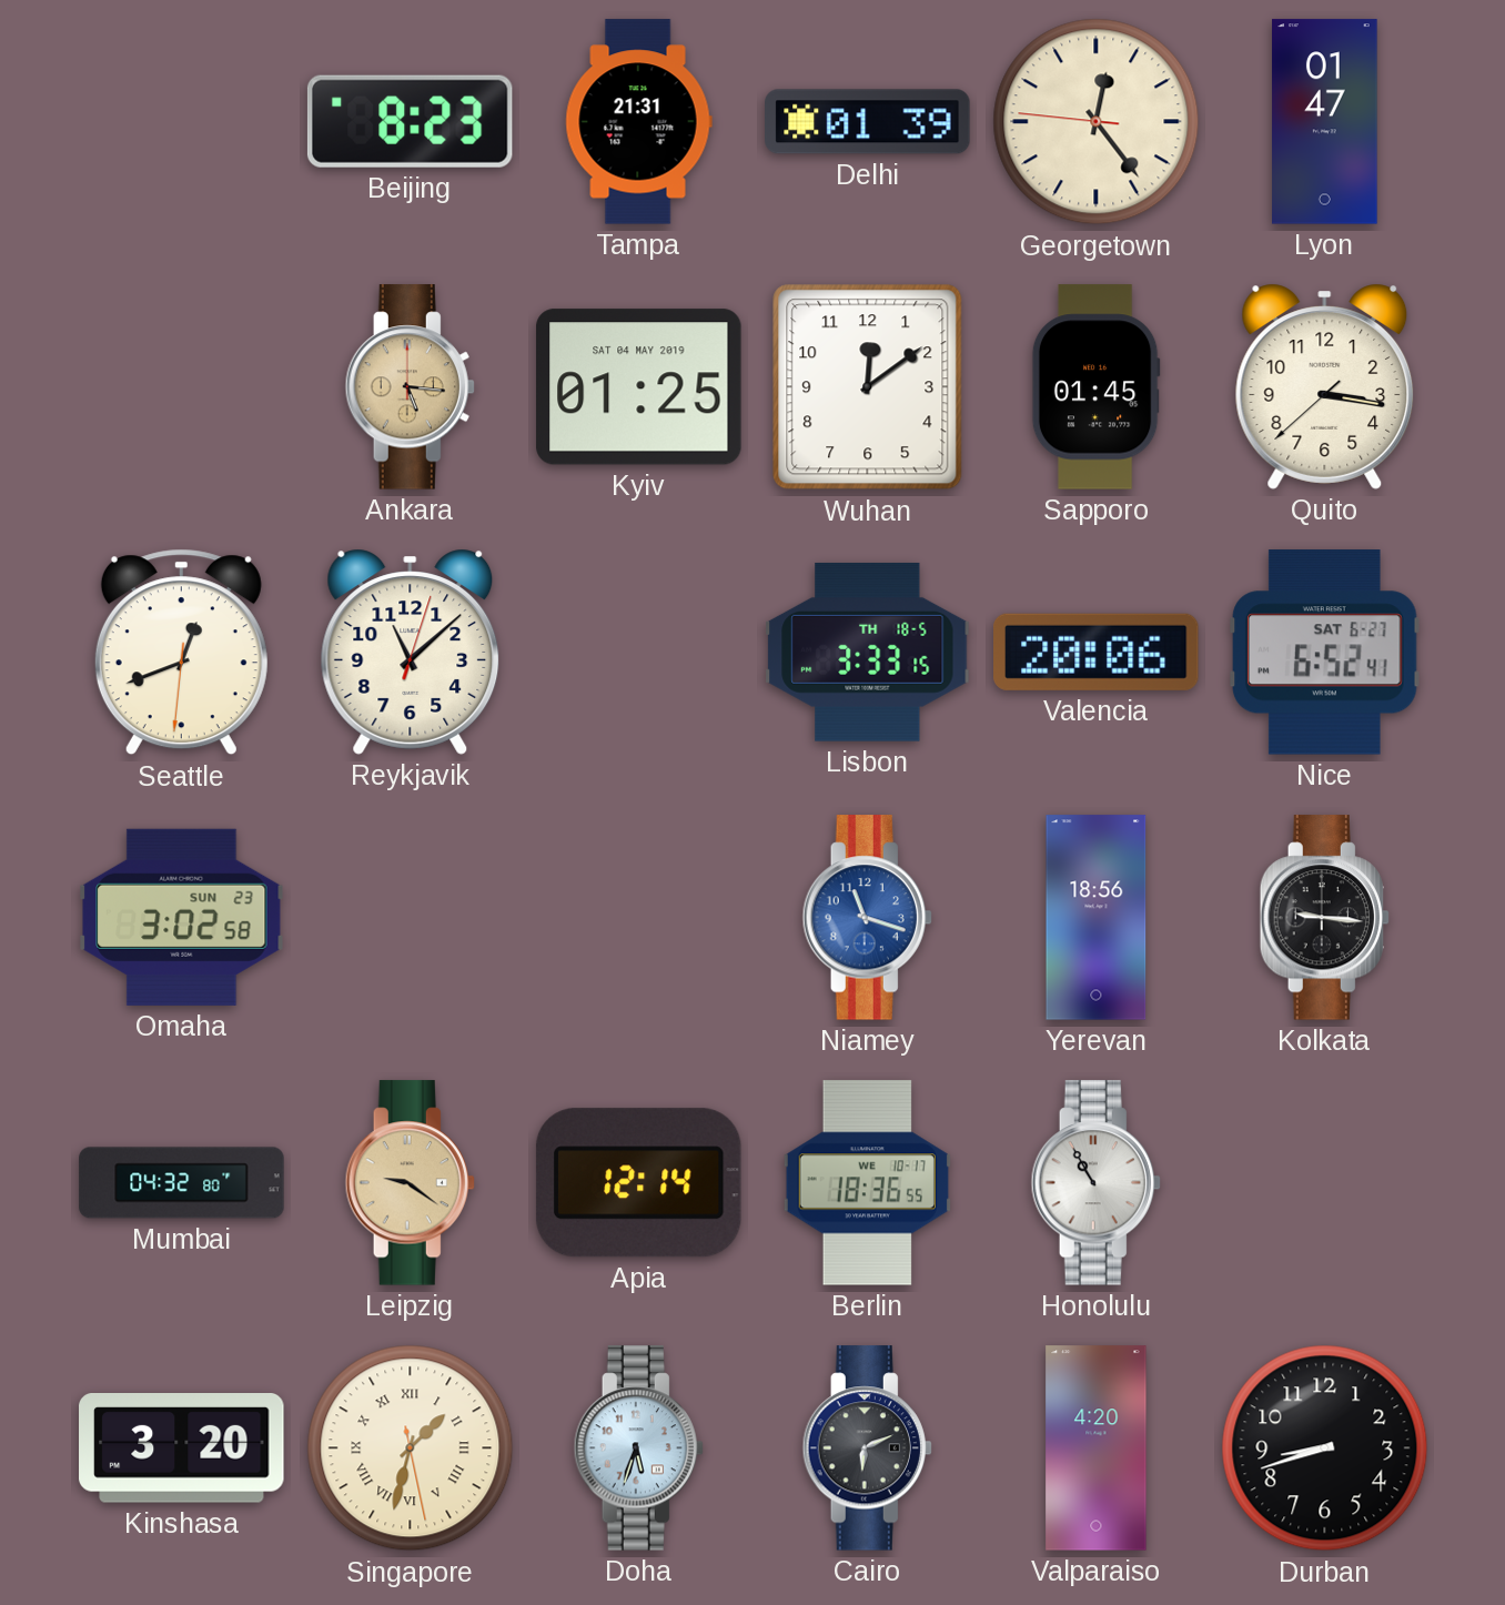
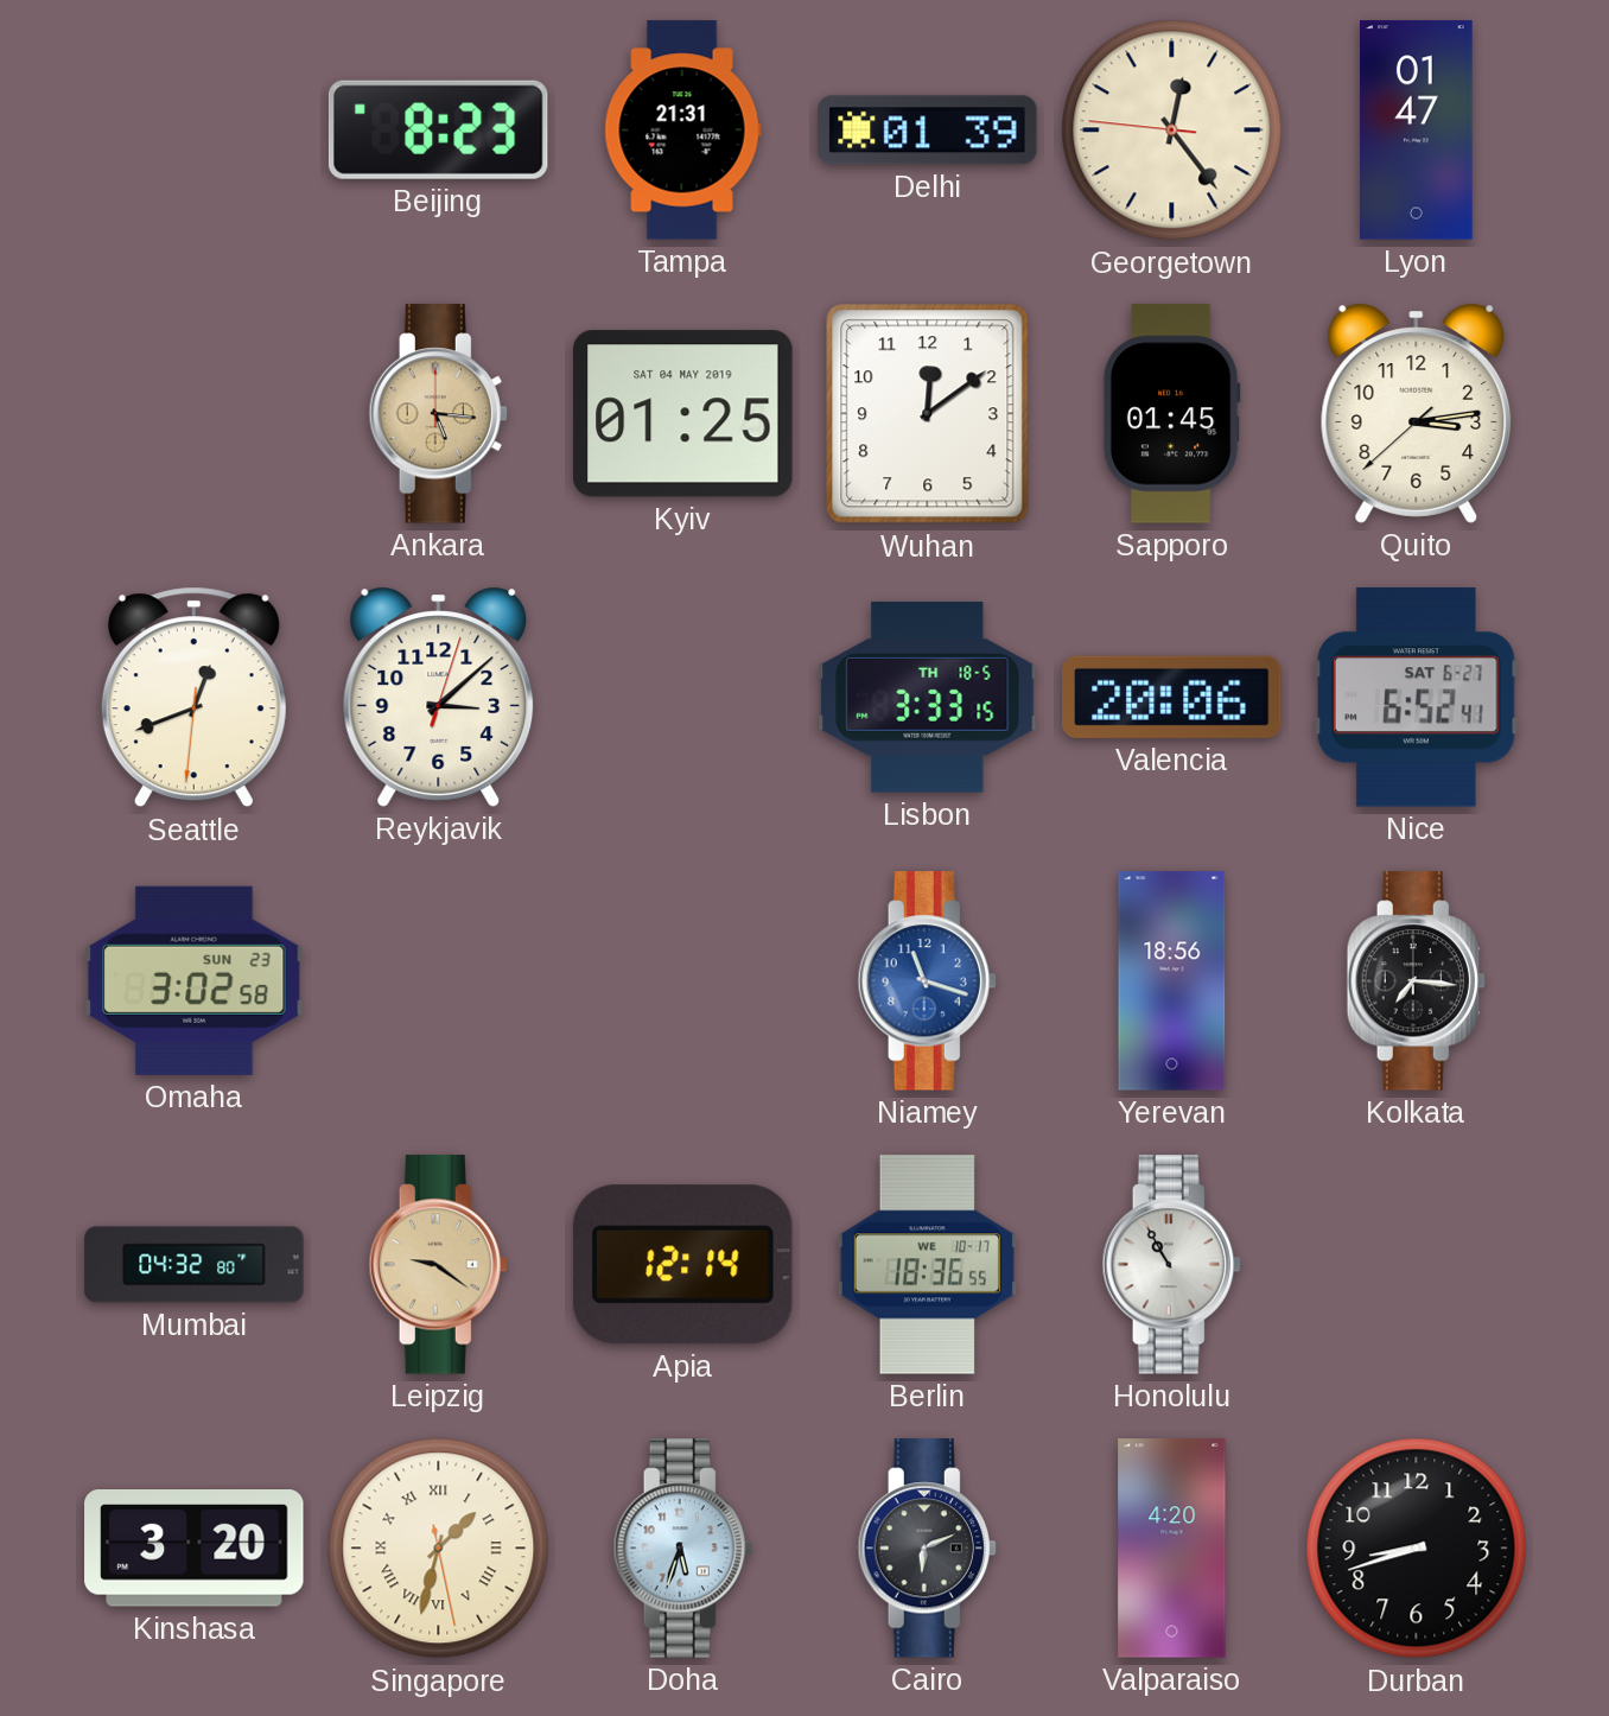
Quito: 3:16 -> 3:13 (1417, 413)
Reykjavik: 11:08 -> 3:08 (439, 697)
Kolkata: 9:16 -> 7:16 (1416, 981)
